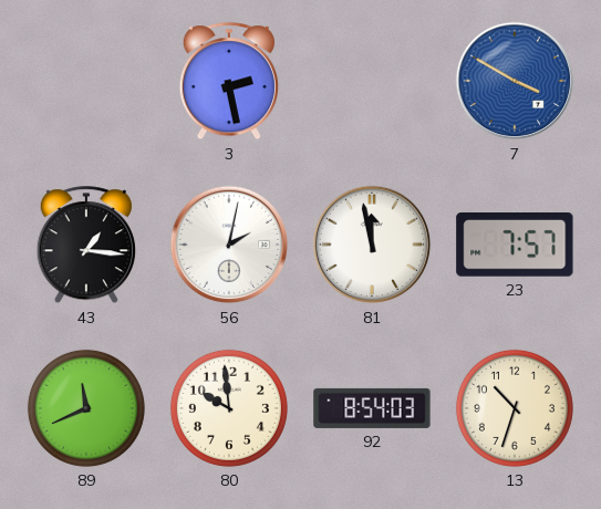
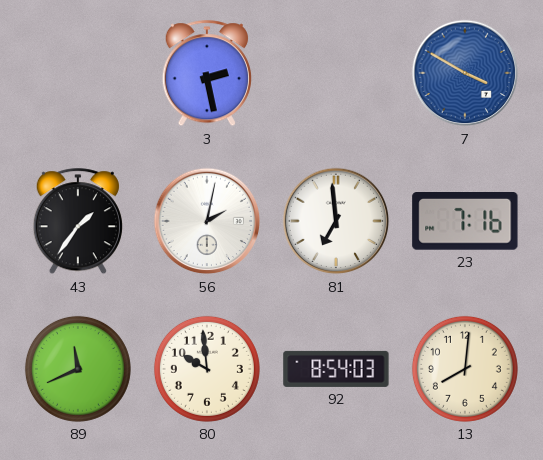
43: 1:16 -> 1:36 (78, 222)
81: 11:58 -> 6:59 (336, 221)
23: 7:57 -> 7:16 (465, 222)
13: 10:33 -> 8:01 (465, 369)
